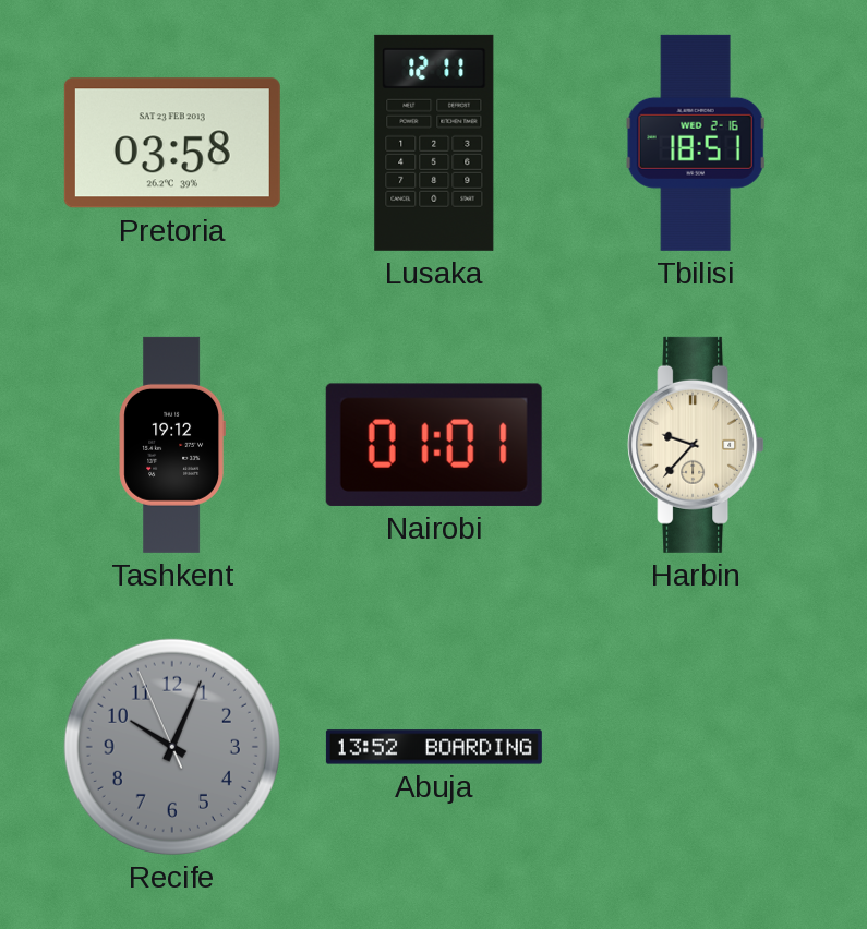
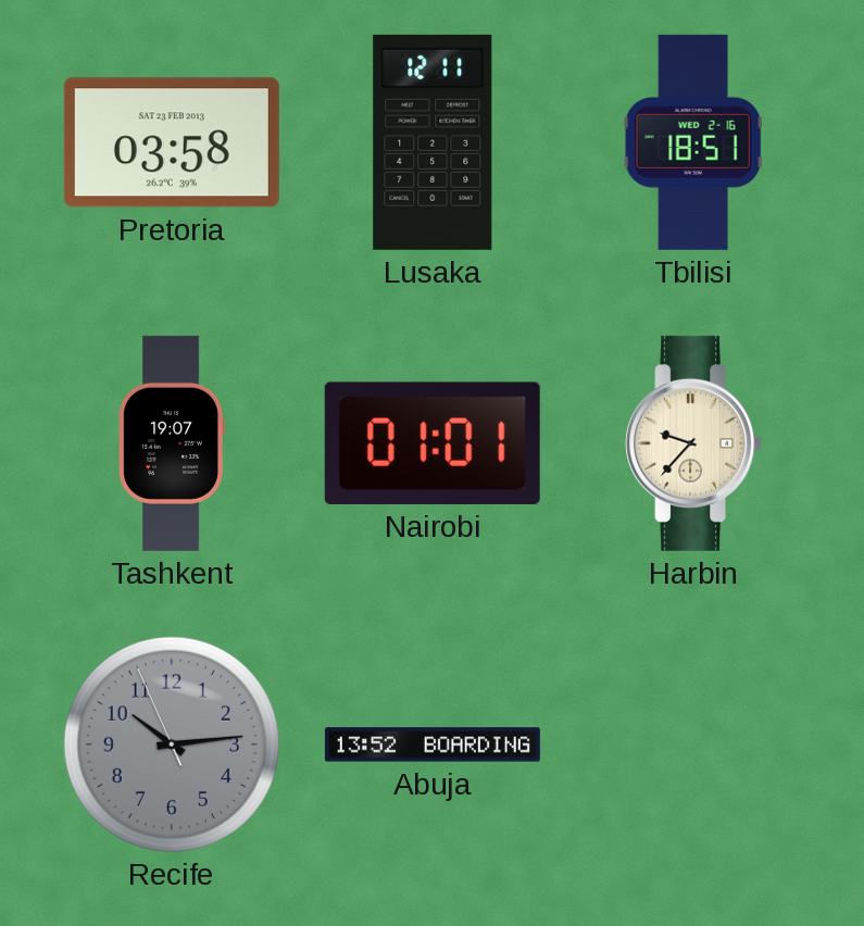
Tashkent: 19:12 -> 19:07 (171, 443)
Recife: 10:03 -> 10:13 (172, 744)
